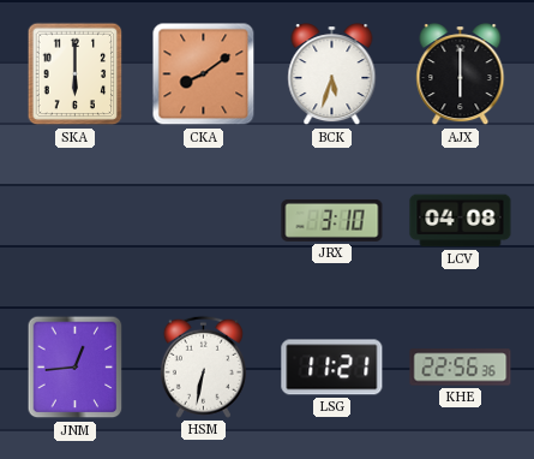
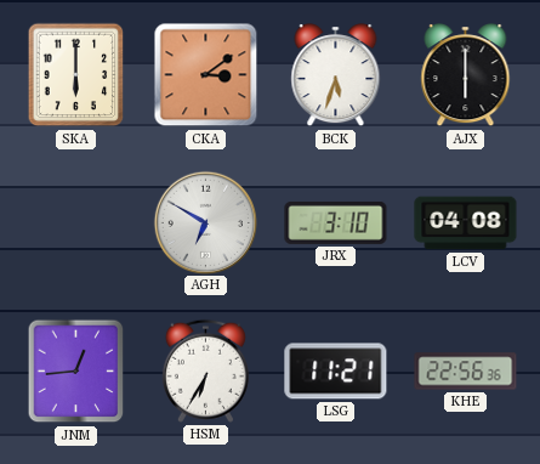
CKA: 8:09 -> 3:09 (206, 75)
AGH: none -> 6:50 (205, 222)
HSM: 6:32 -> 6:35 (205, 370)
